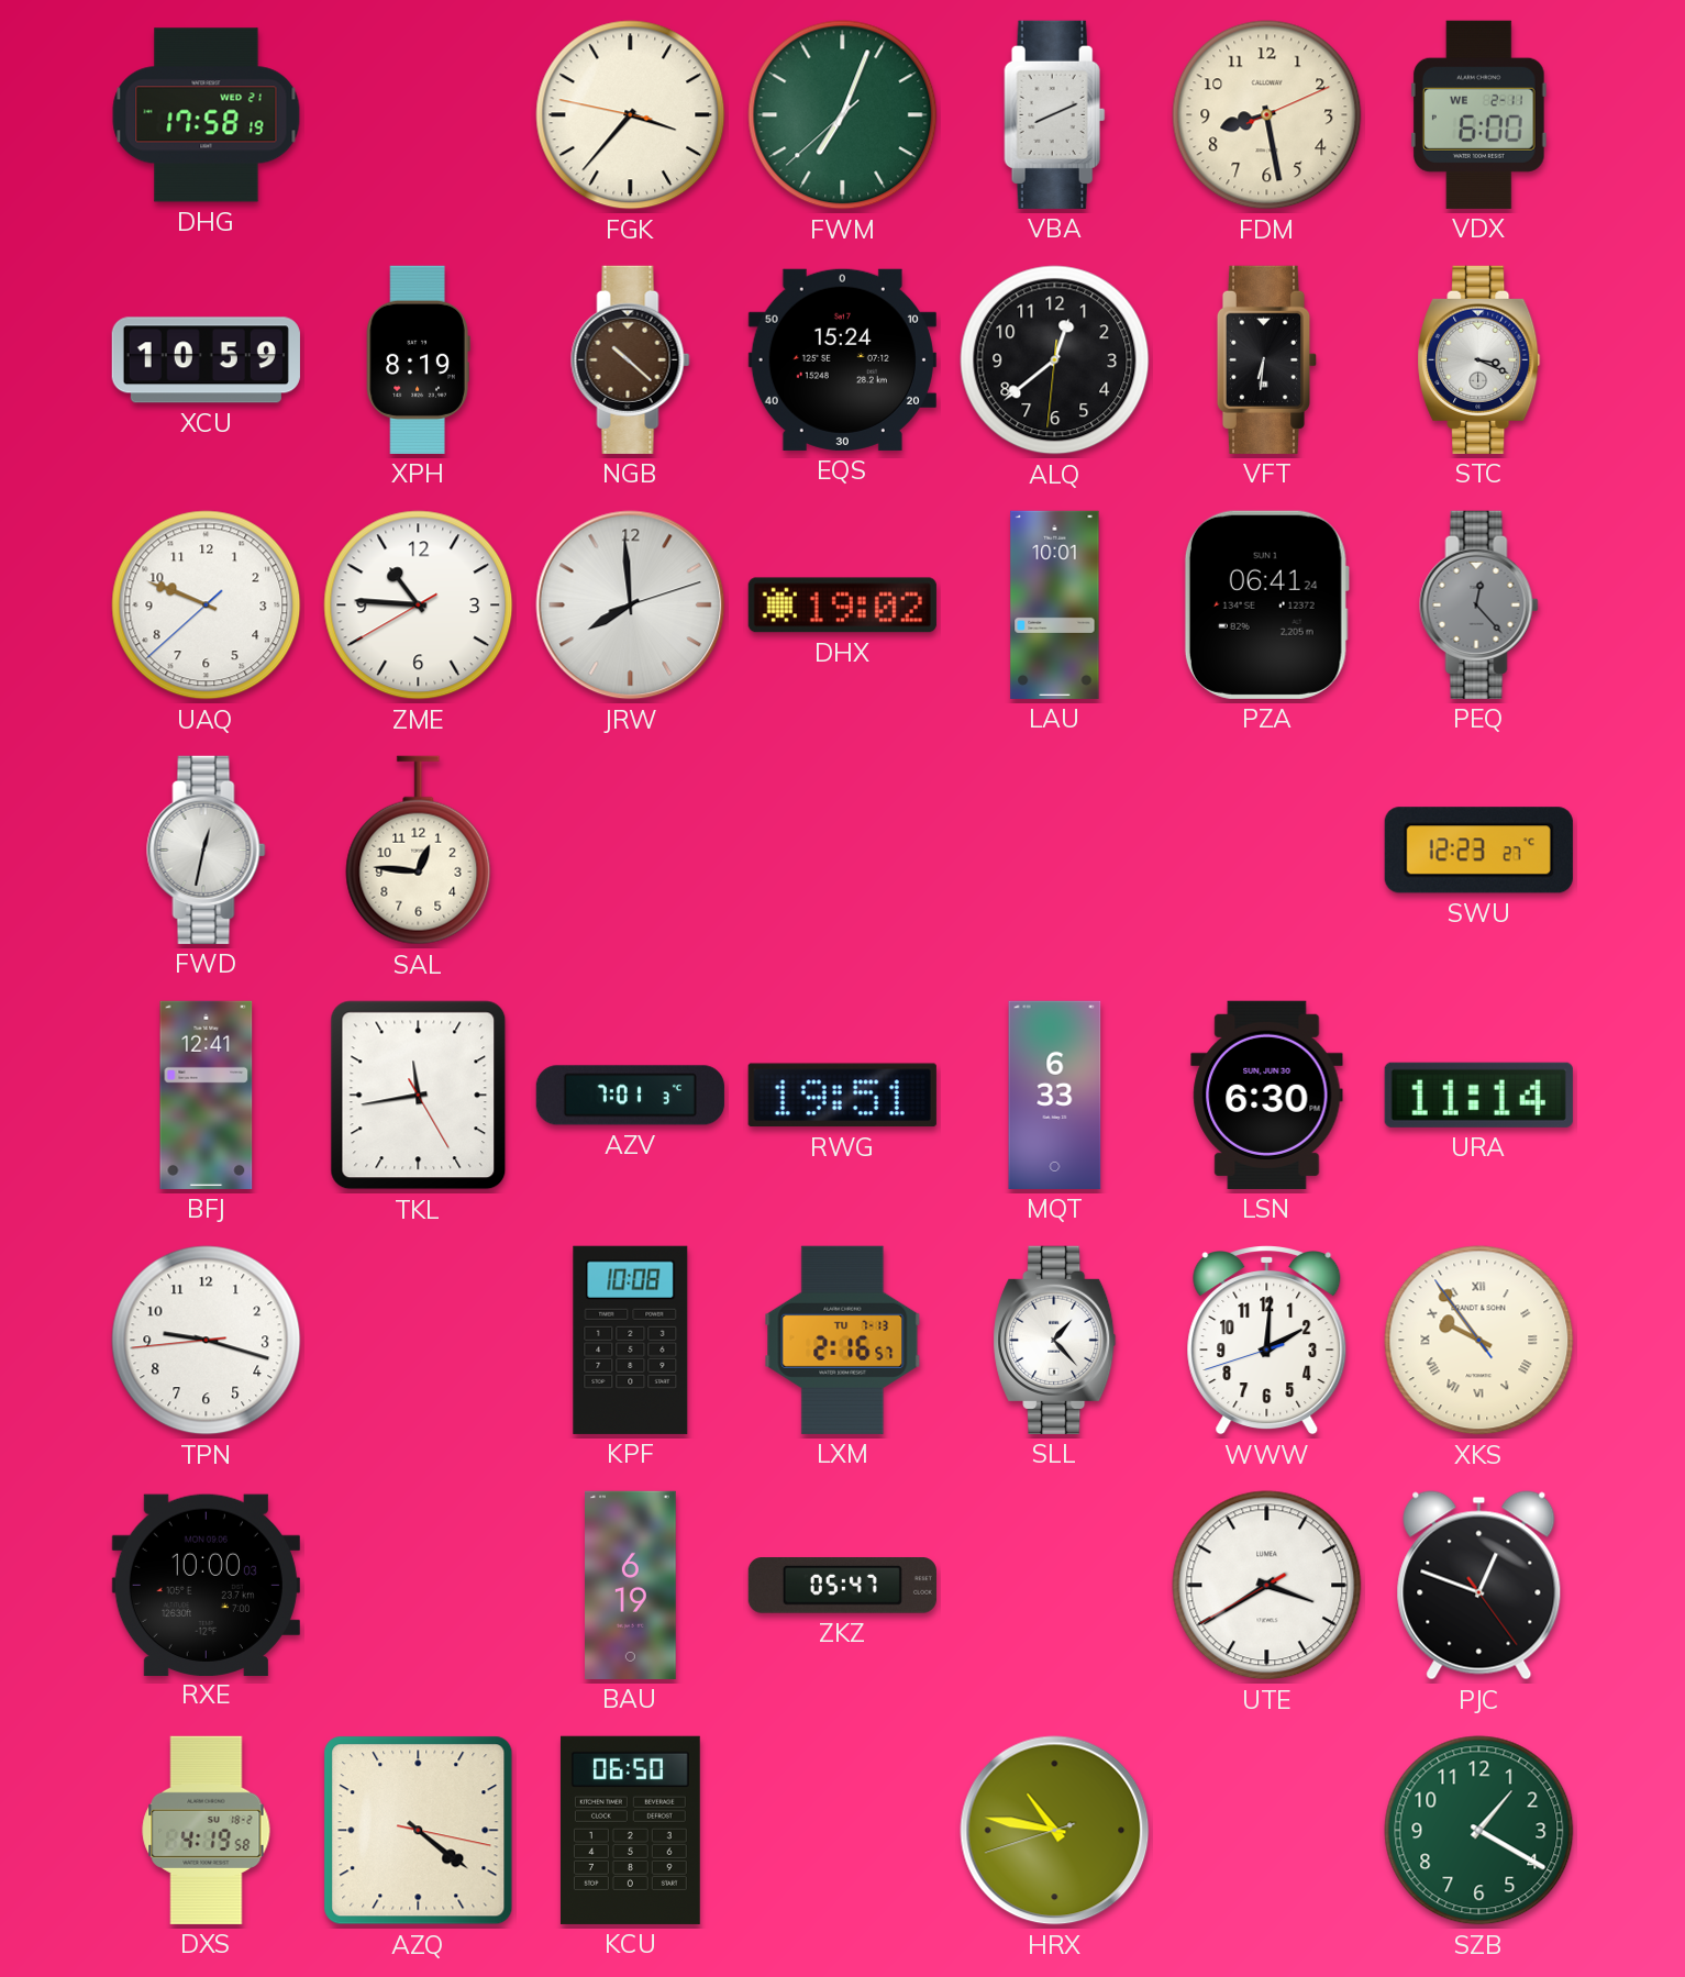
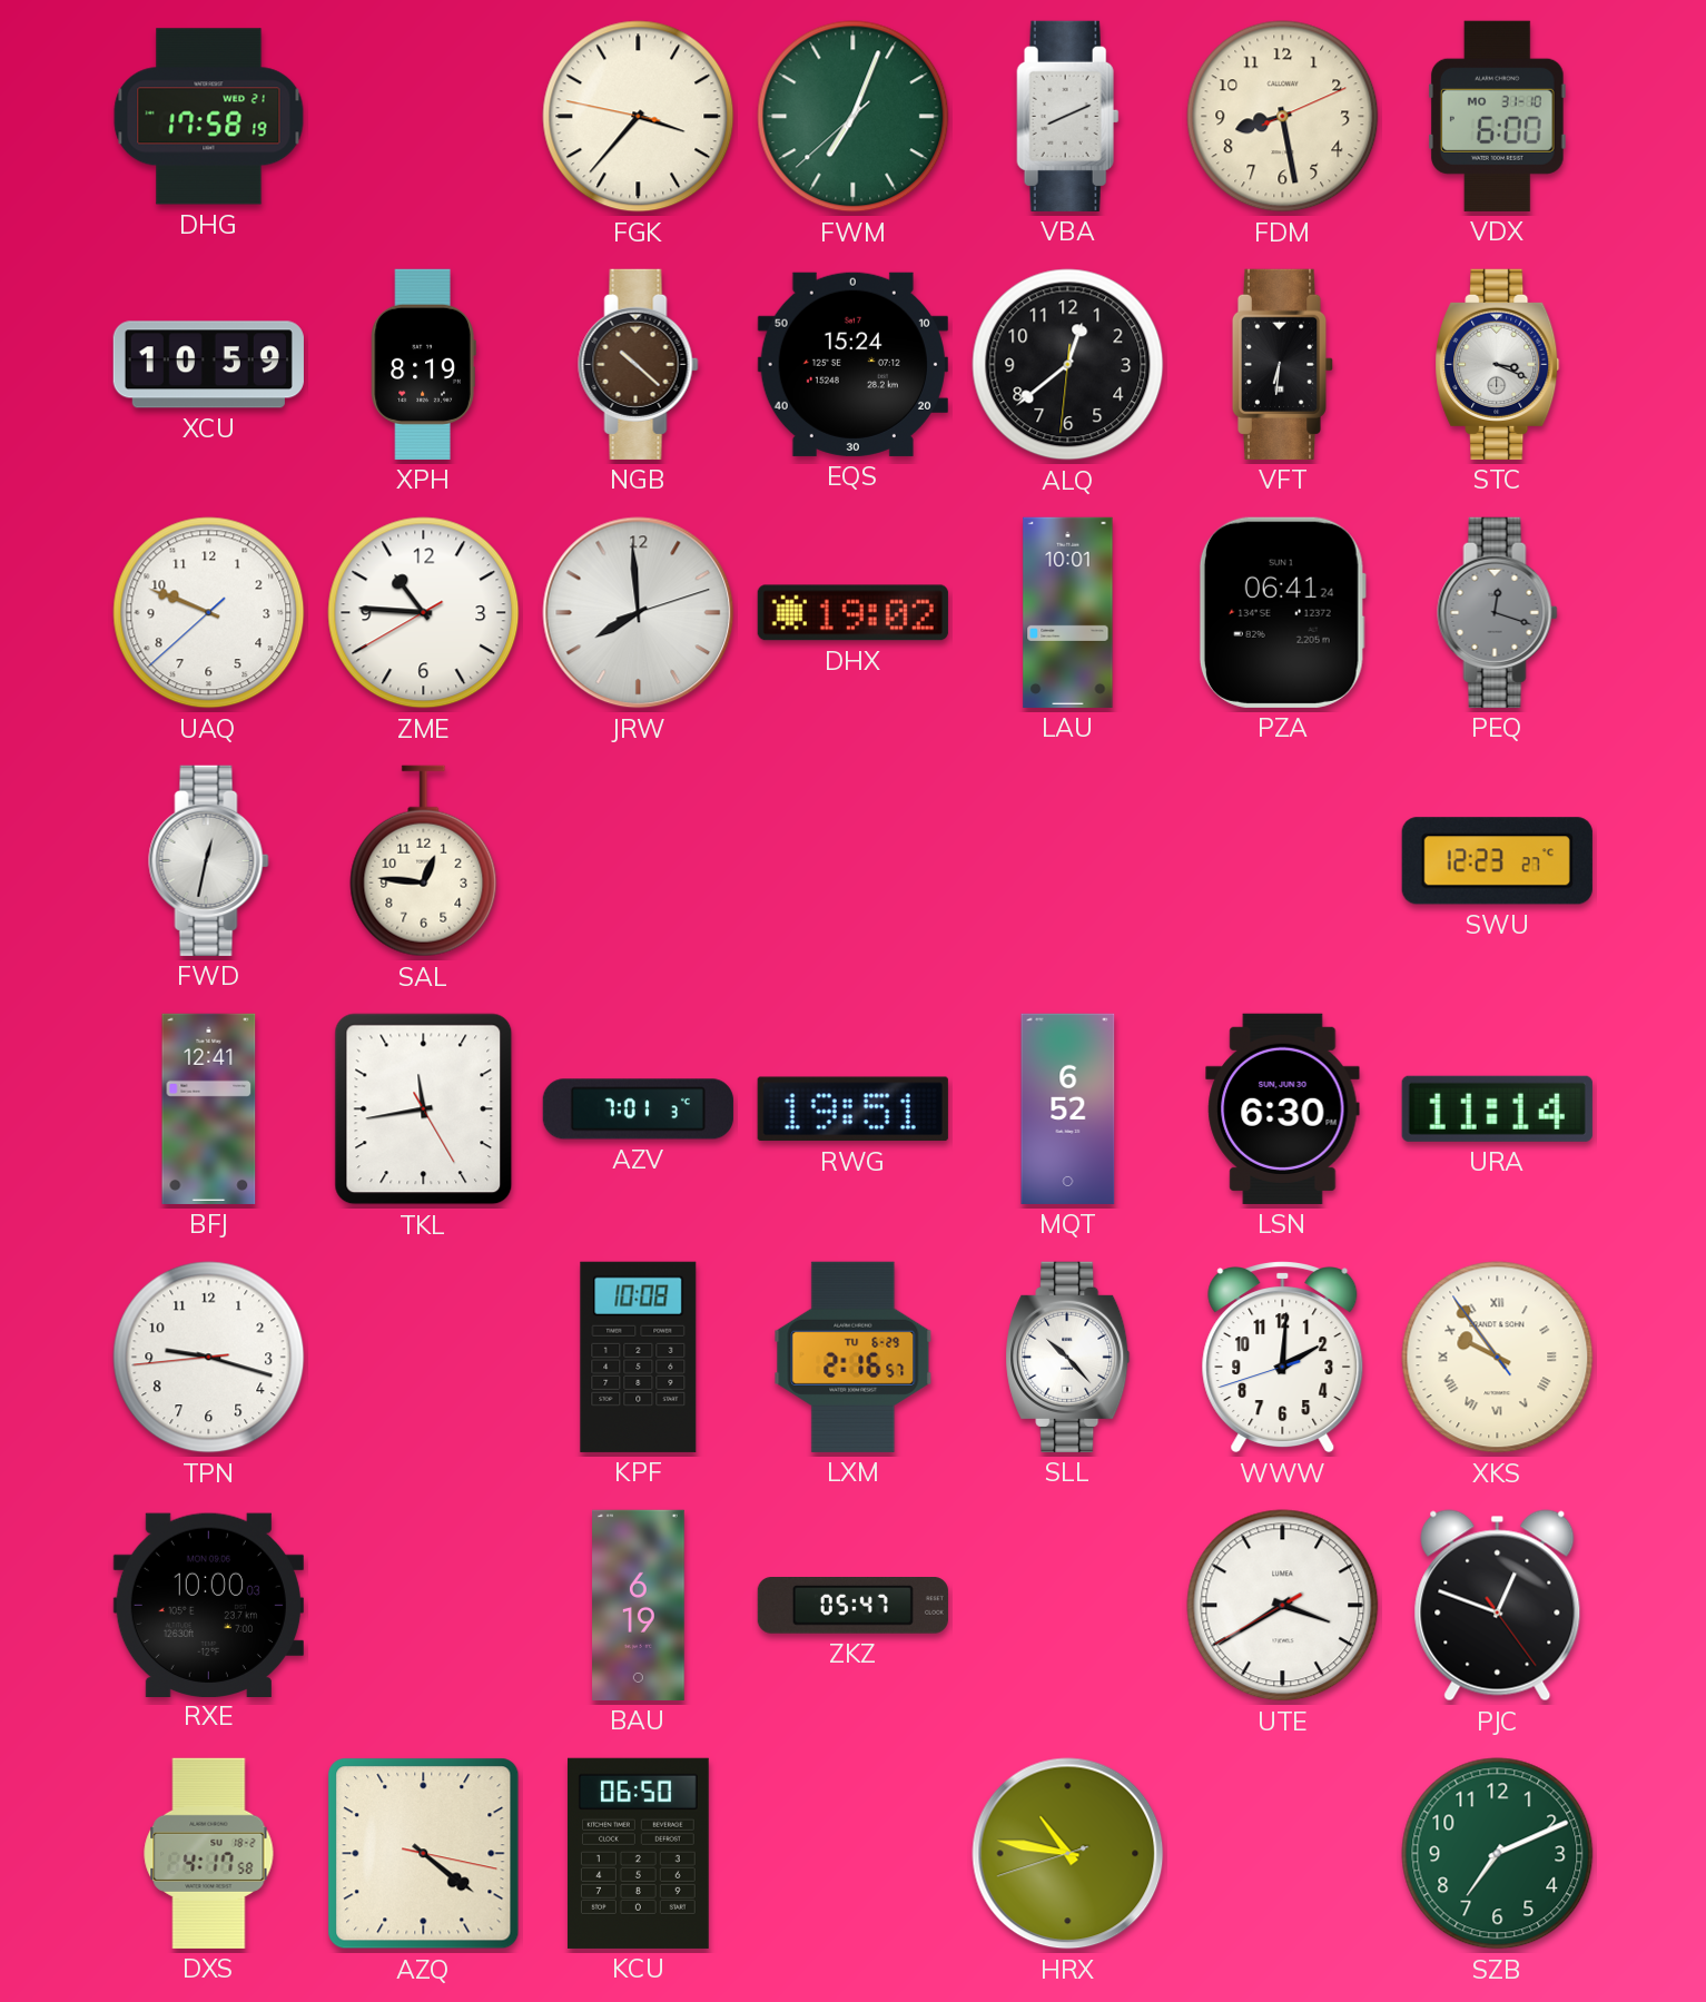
VDX date: WE 2-11 -> MO 31-10 (1497, 116)
PEQ: 12:23 -> 12:18 (1498, 612)
MQT: 6:33 -> 6:52 (1068, 1108)
LXM date: TU 7-13 -> TU 6-29 (854, 1357)
SLL: 1:23 -> 10:23 (1068, 1357)
DXS: 4:19 -> 4:17 (209, 1853)
SZB: 1:20 -> 7:11 (1498, 1854)
